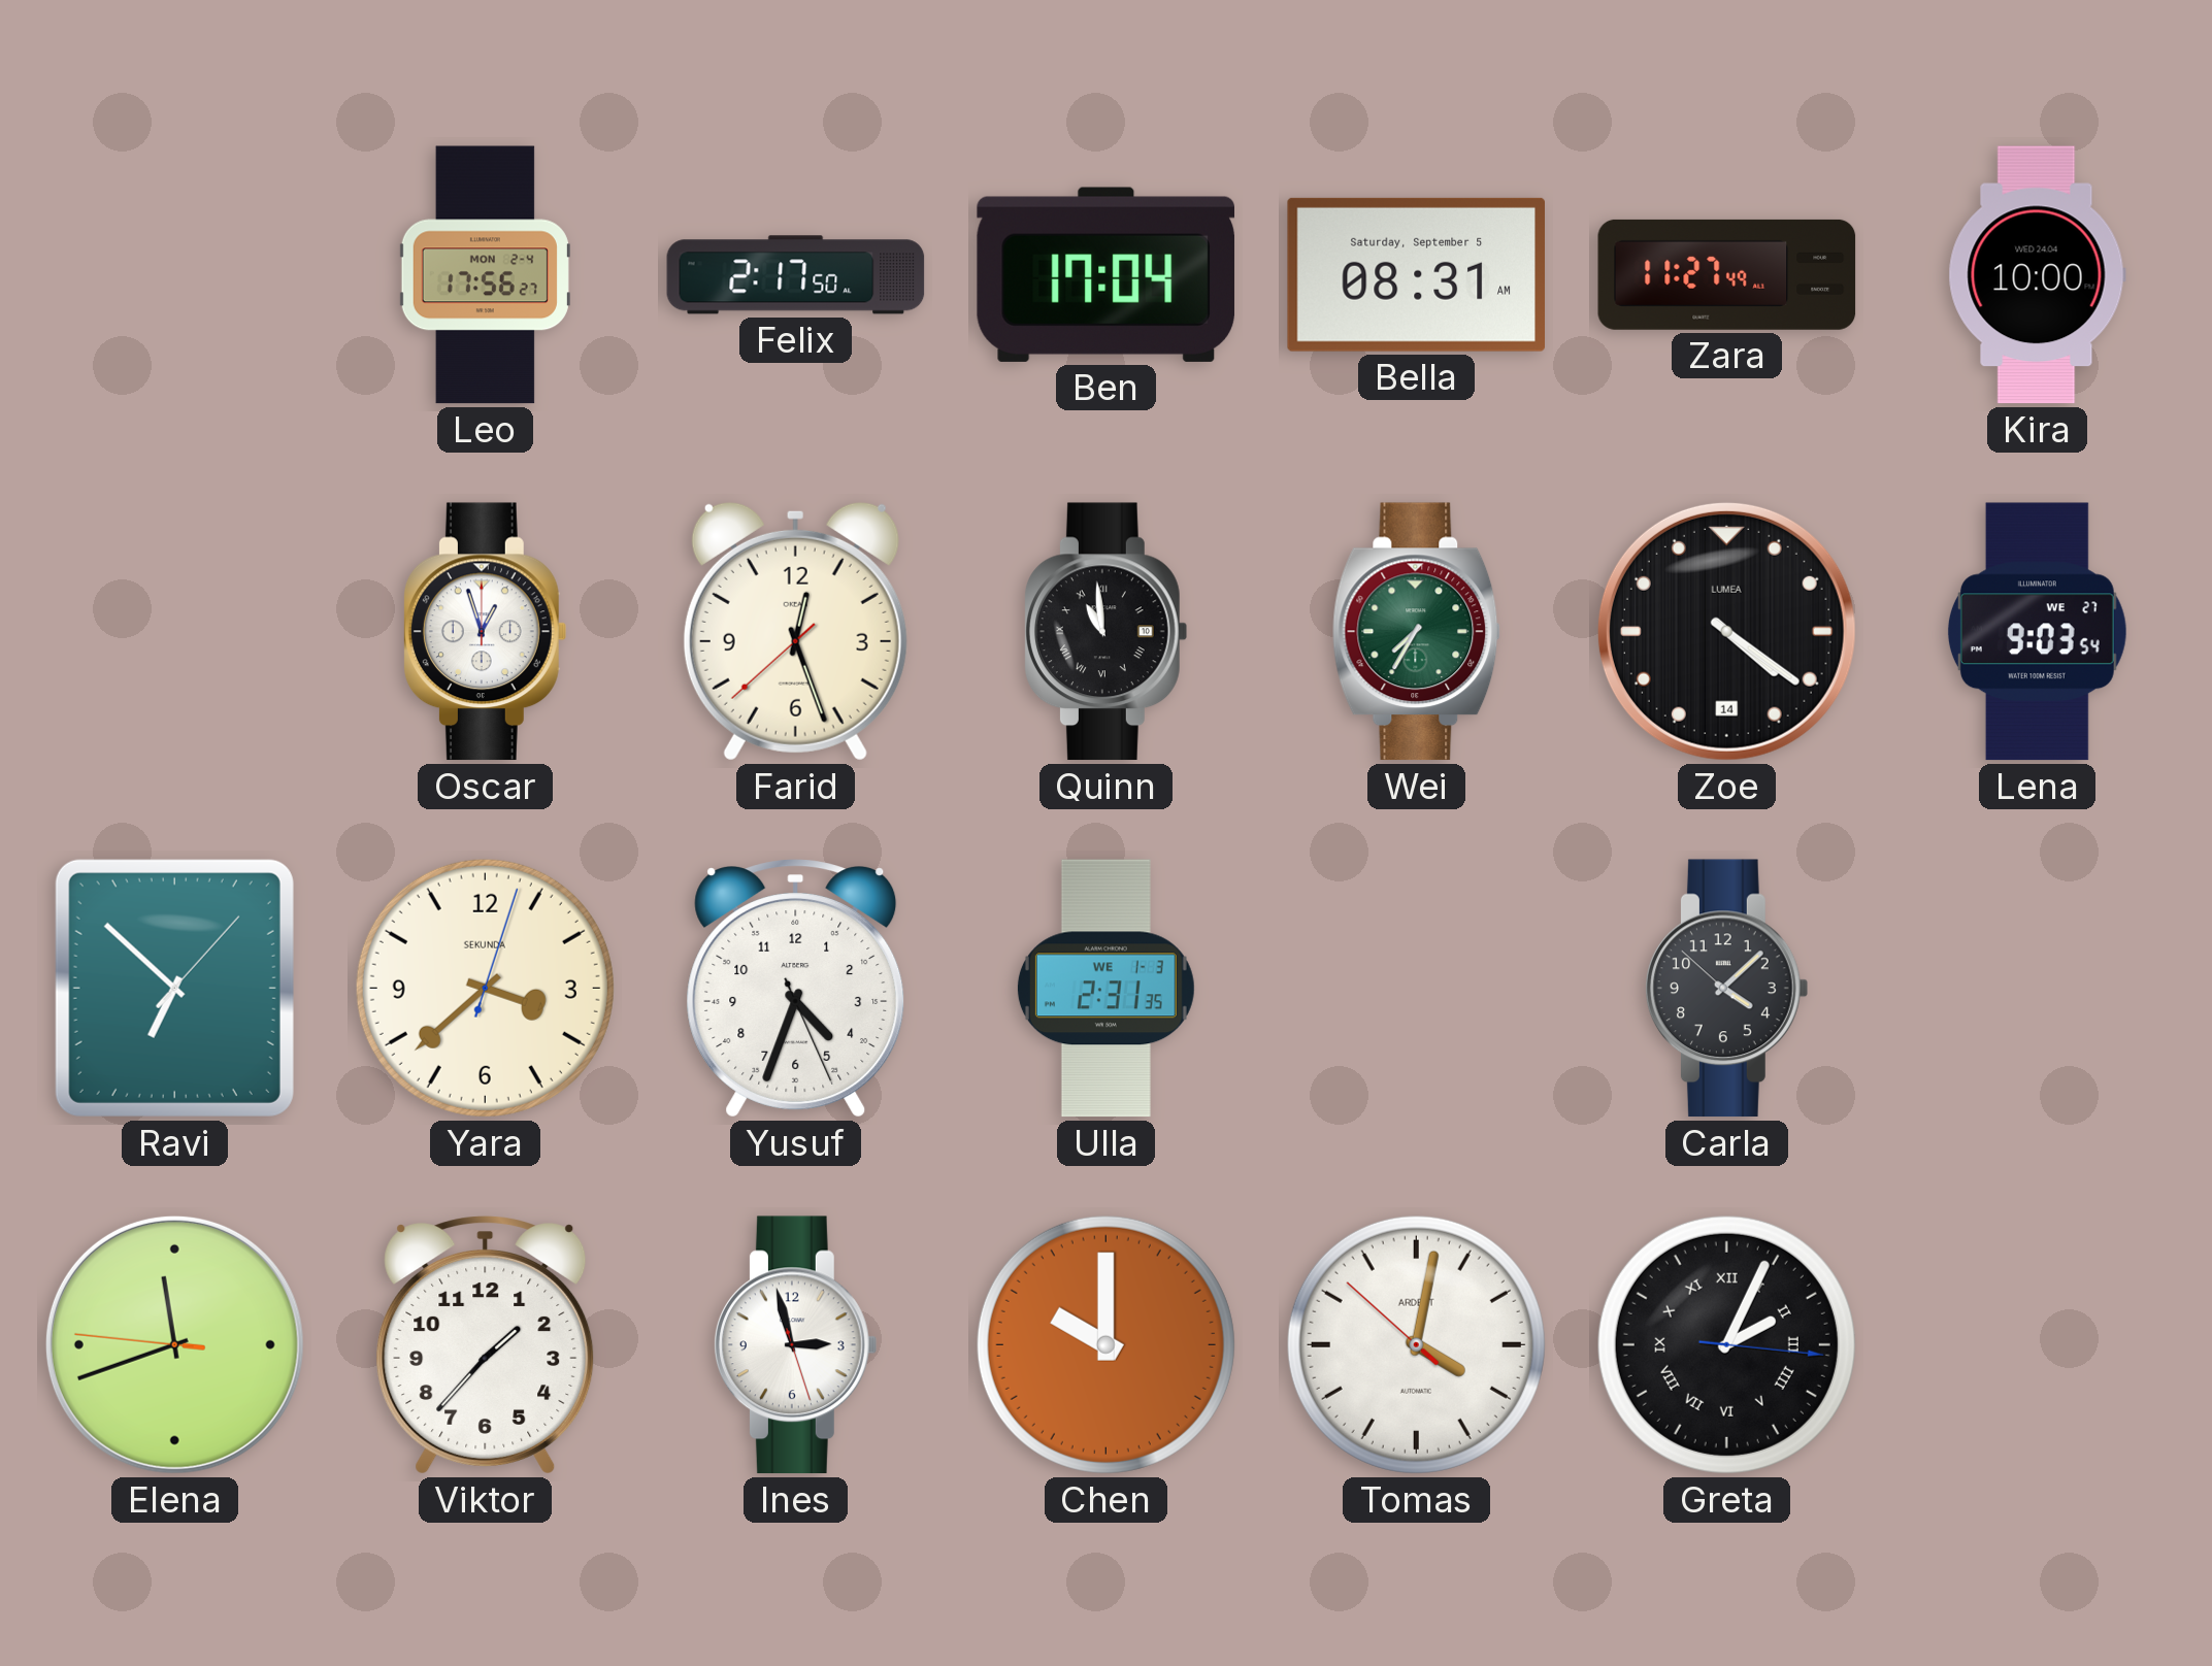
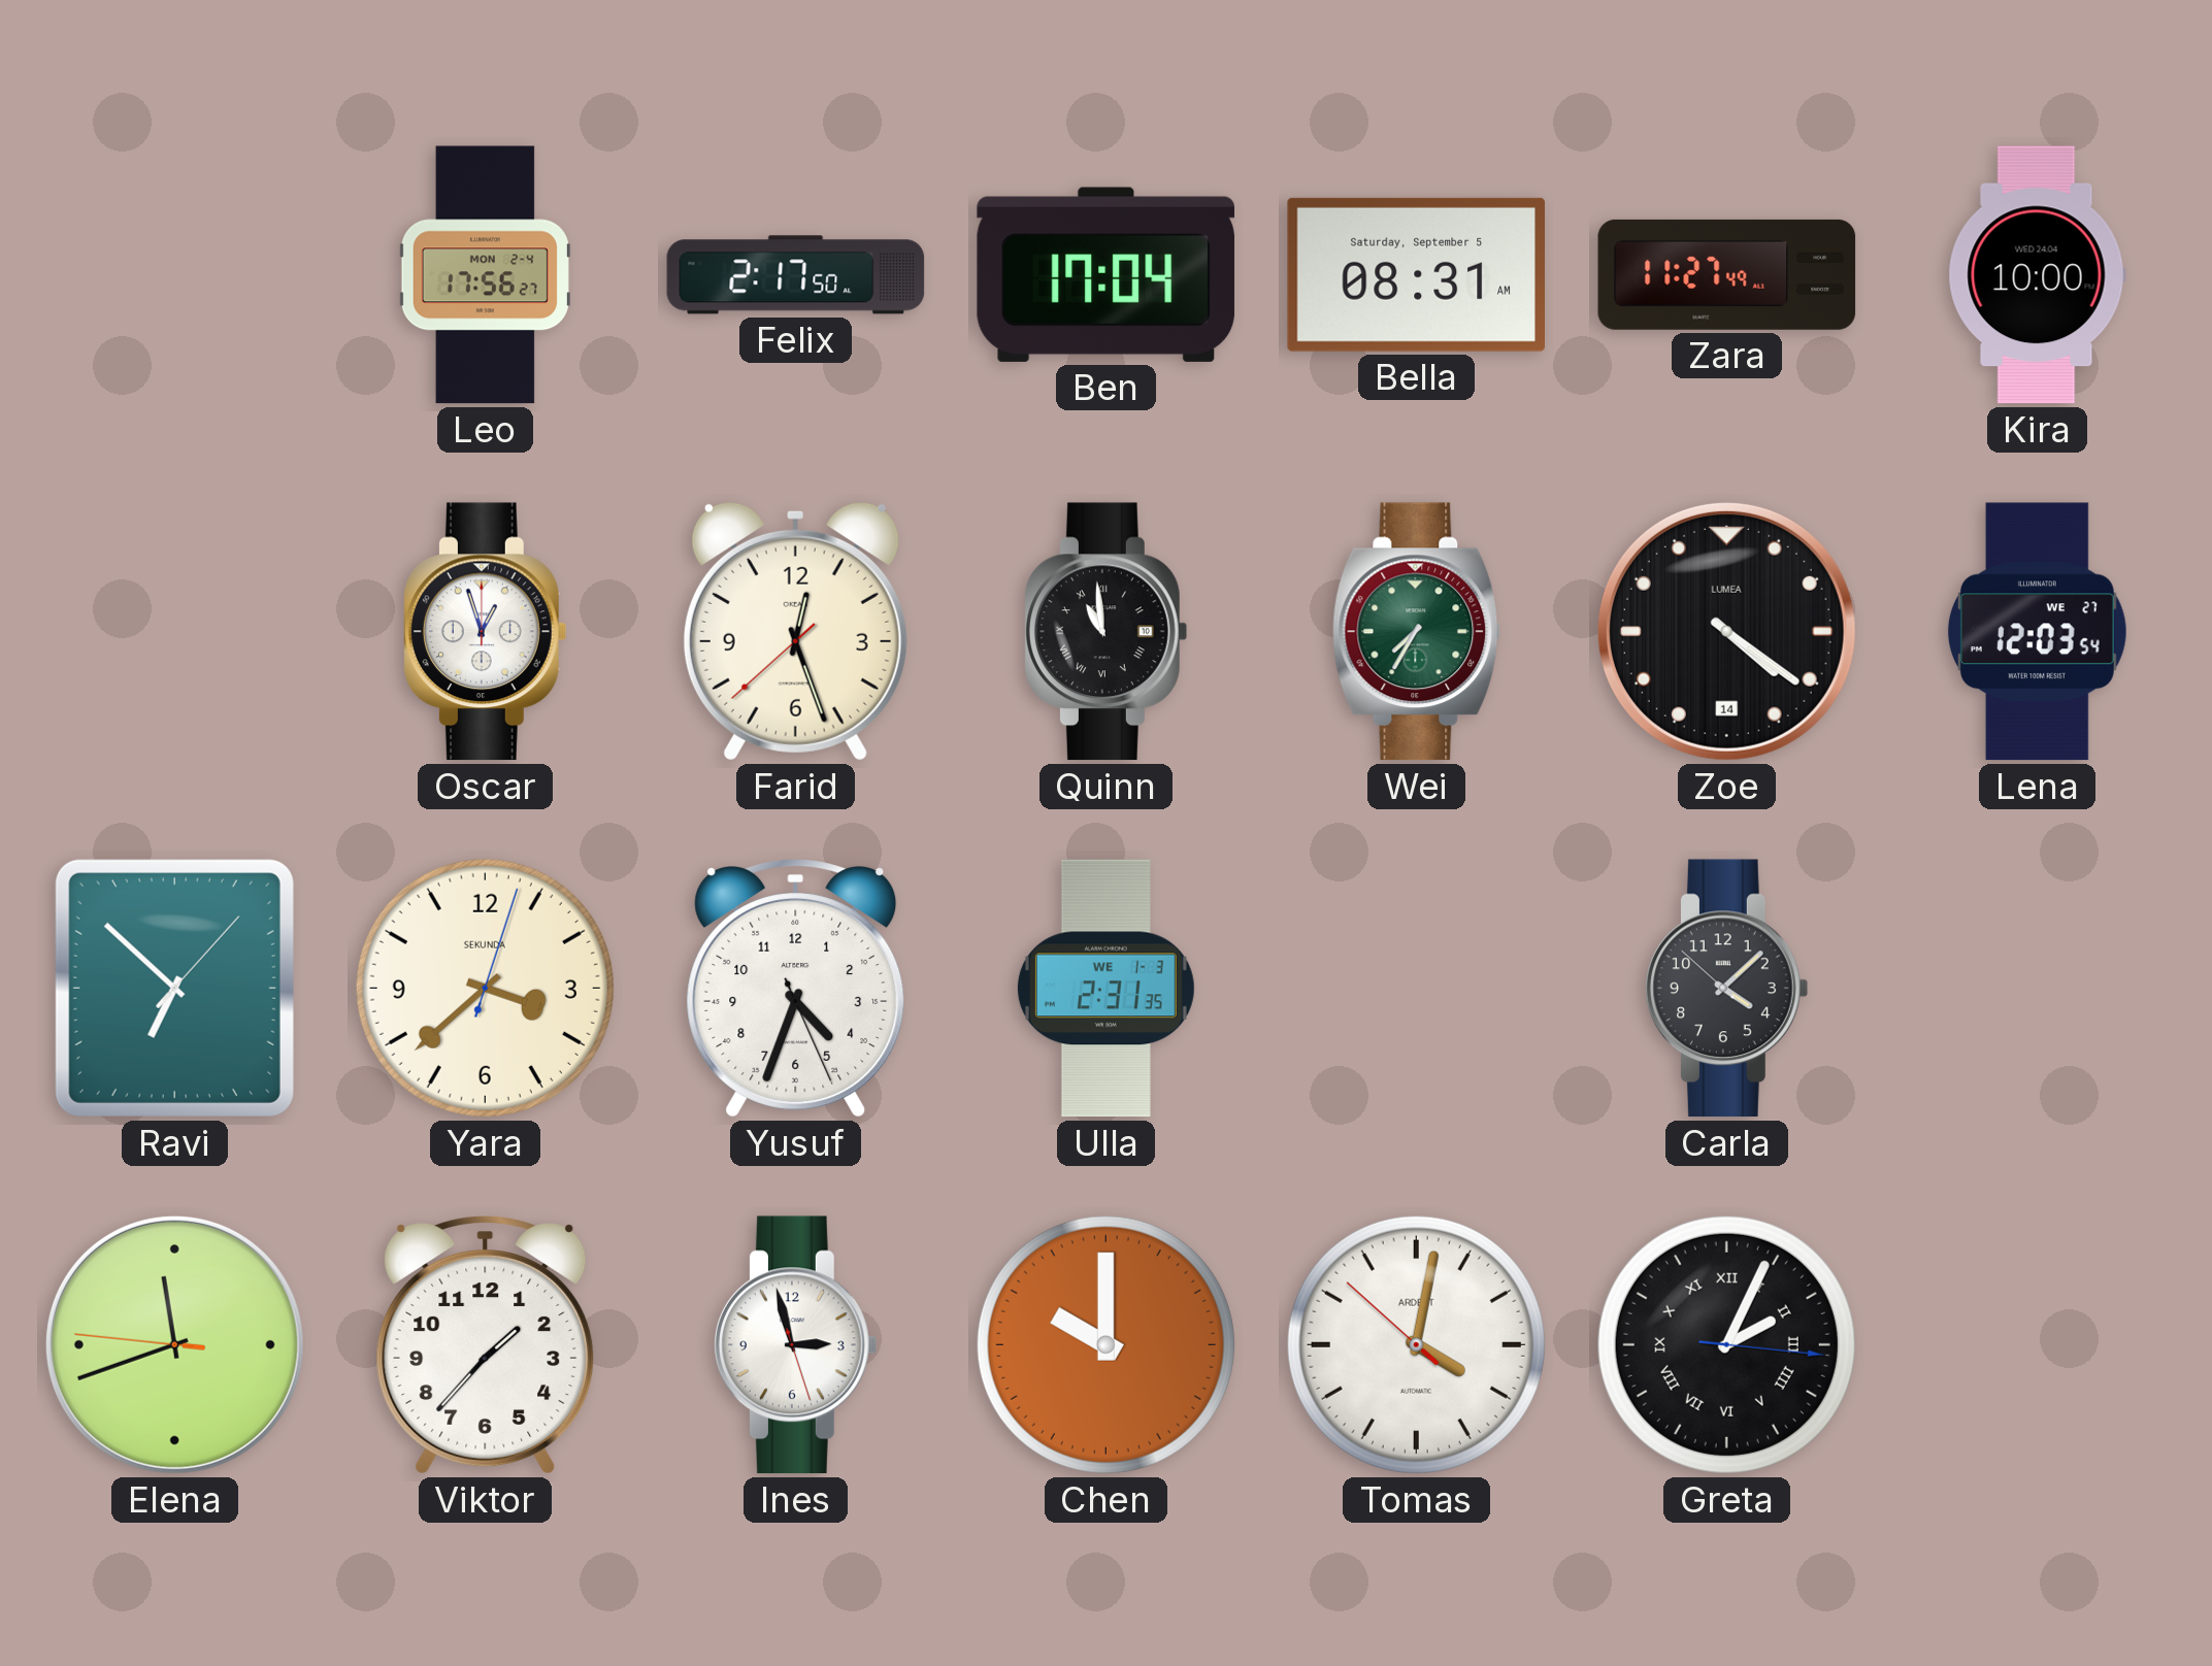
Lena: 9:03 -> 12:03 (2037, 632)
